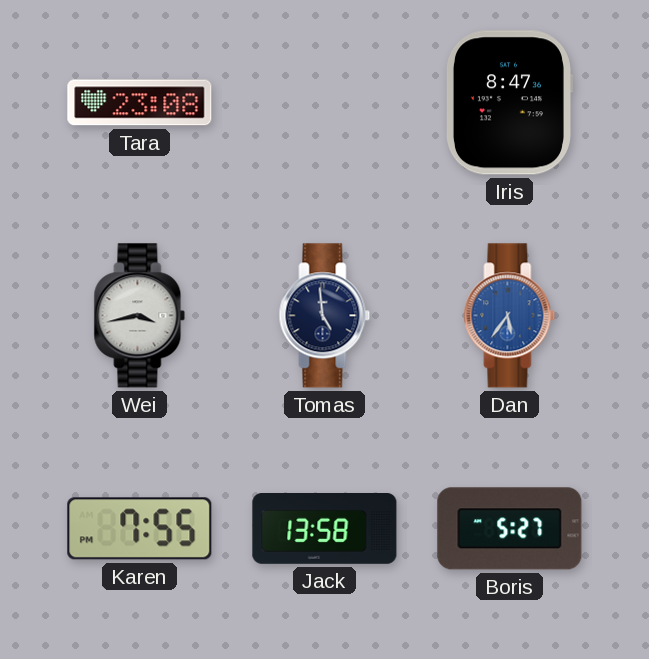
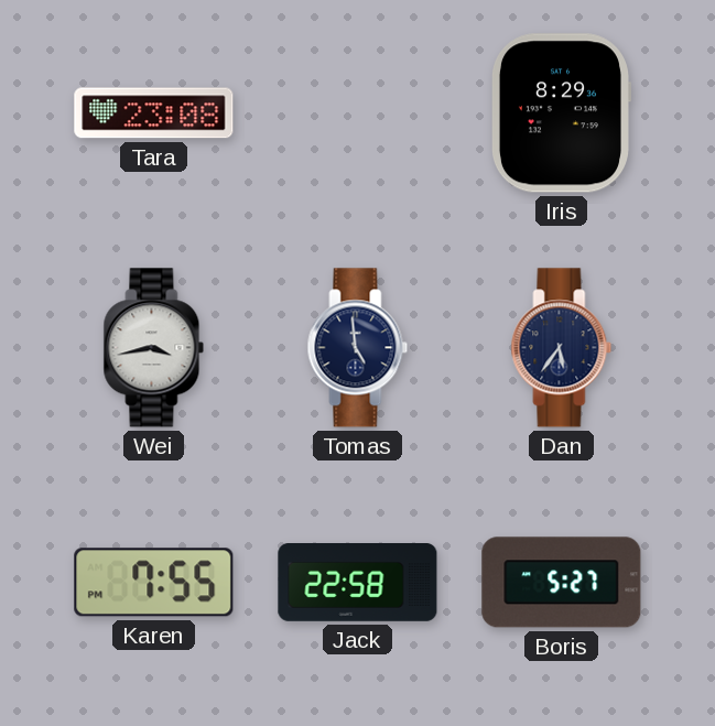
Iris: 8:47 -> 8:29 (561, 113)
Dan dial: blue -> navy (562, 348)
Jack: 13:58 -> 22:58 (358, 583)
